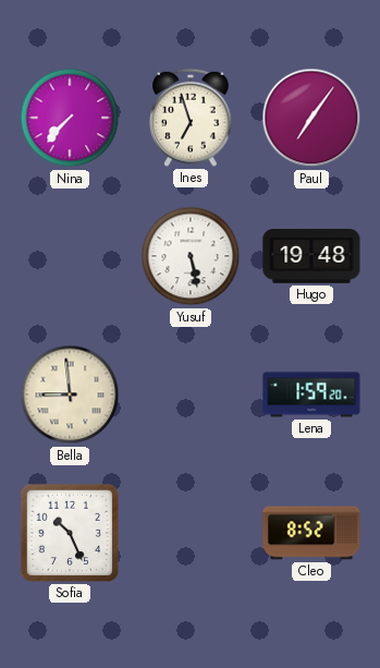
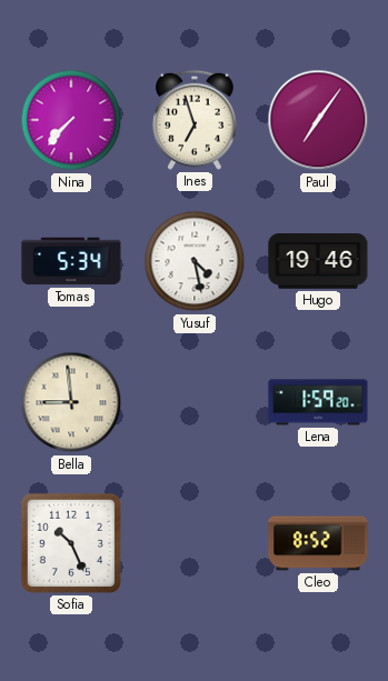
Tomas: none -> 5:34 (71, 261)
Yusuf: 5:28 -> 4:28 (195, 261)
Hugo: 19:48 -> 19:46 (318, 262)
